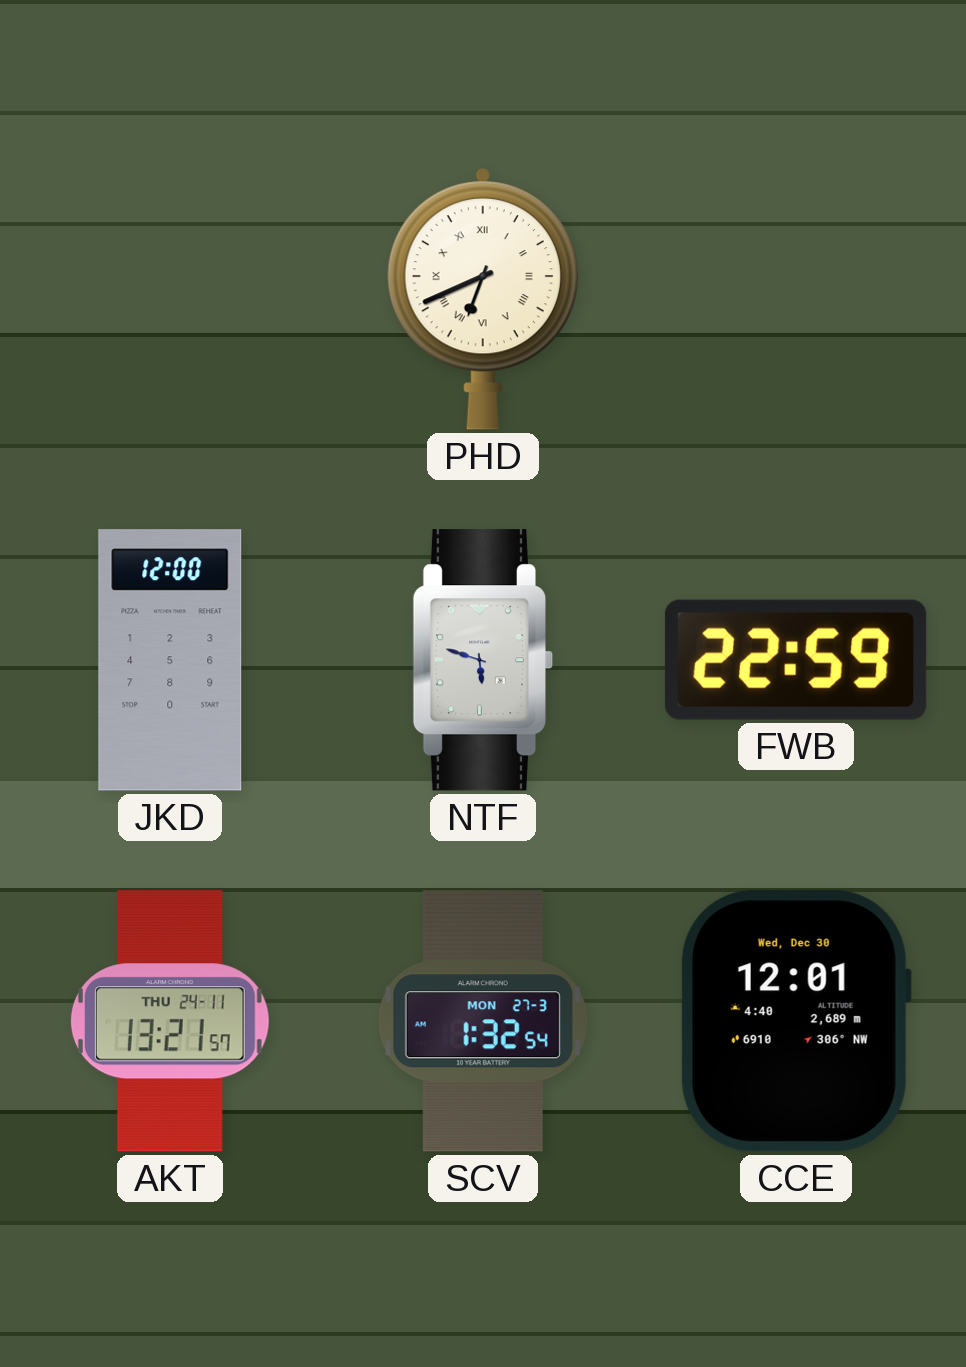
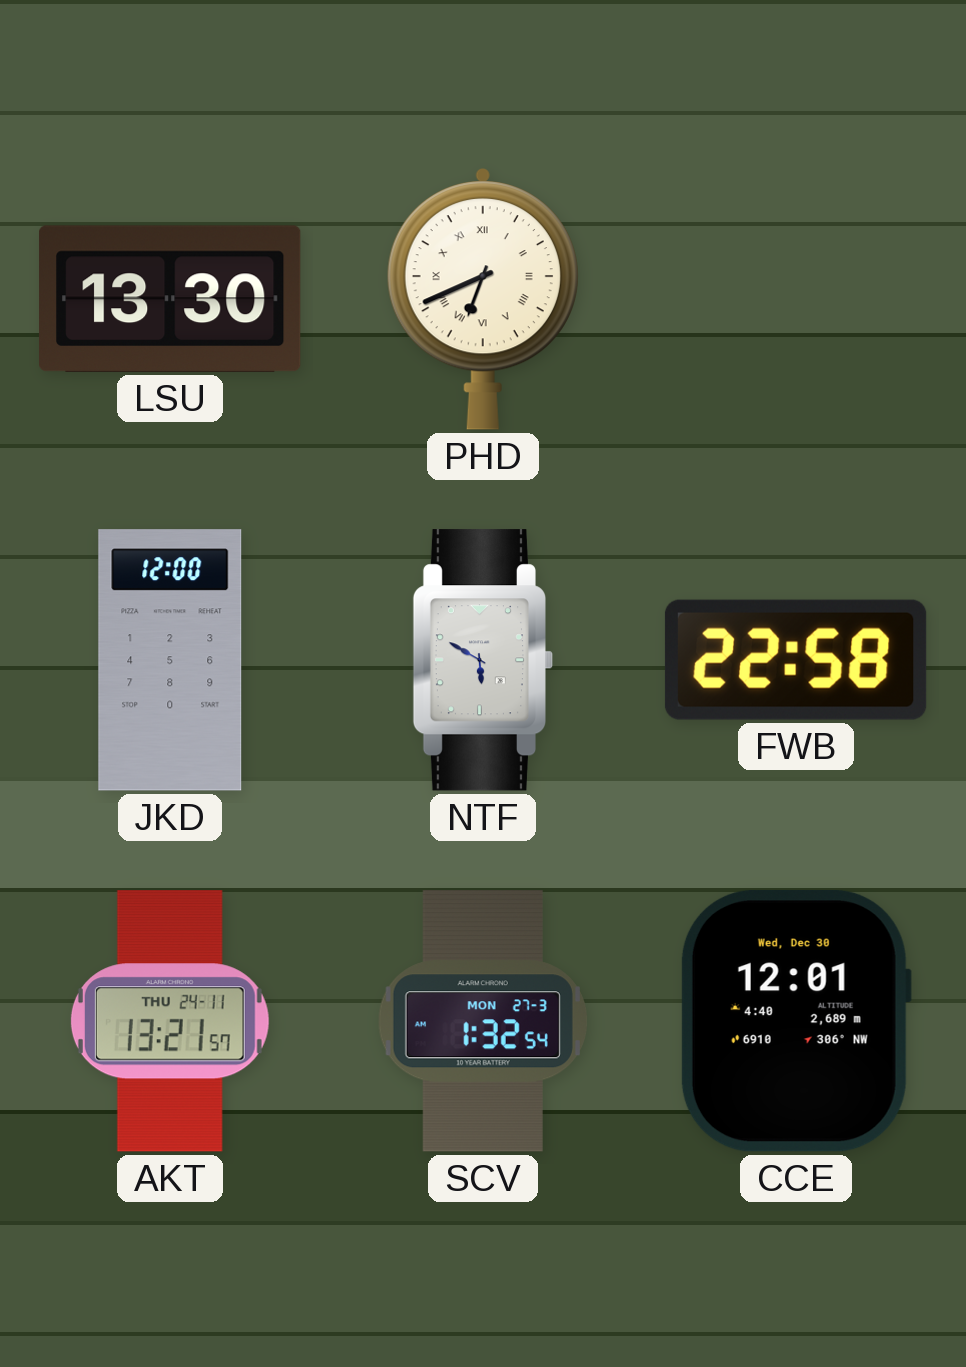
LSU: none -> 13:30 (170, 299)
NTF: 5:48 -> 5:50 (482, 660)
FWB: 22:59 -> 22:58 (796, 660)
